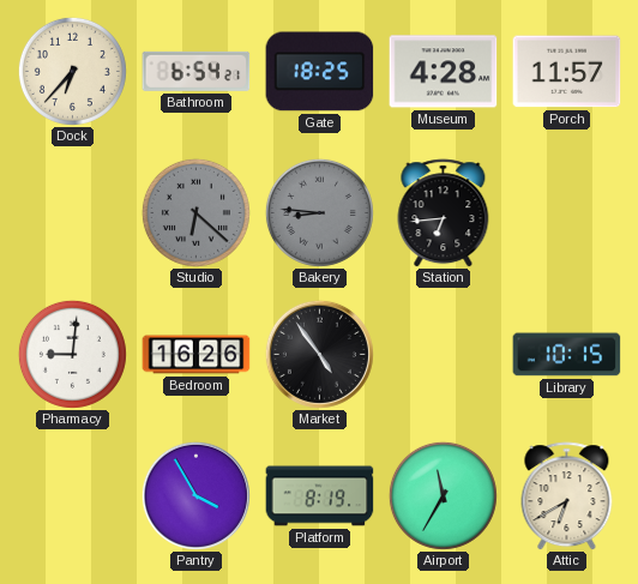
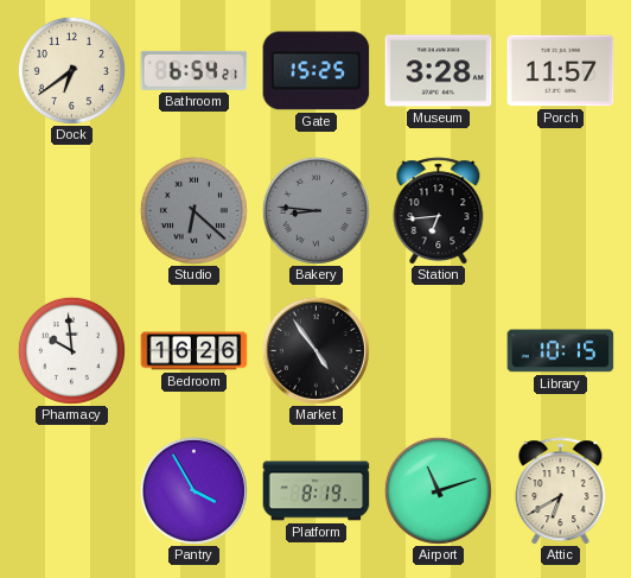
Dock: 6:37 -> 6:39 (71, 70)
Gate: 18:25 -> 15:25 (317, 71)
Museum: 4:28 -> 3:28 (439, 71)
Pharmacy: 9:01 -> 9:59 (71, 350)
Airport: 11:35 -> 11:12 (438, 490)
